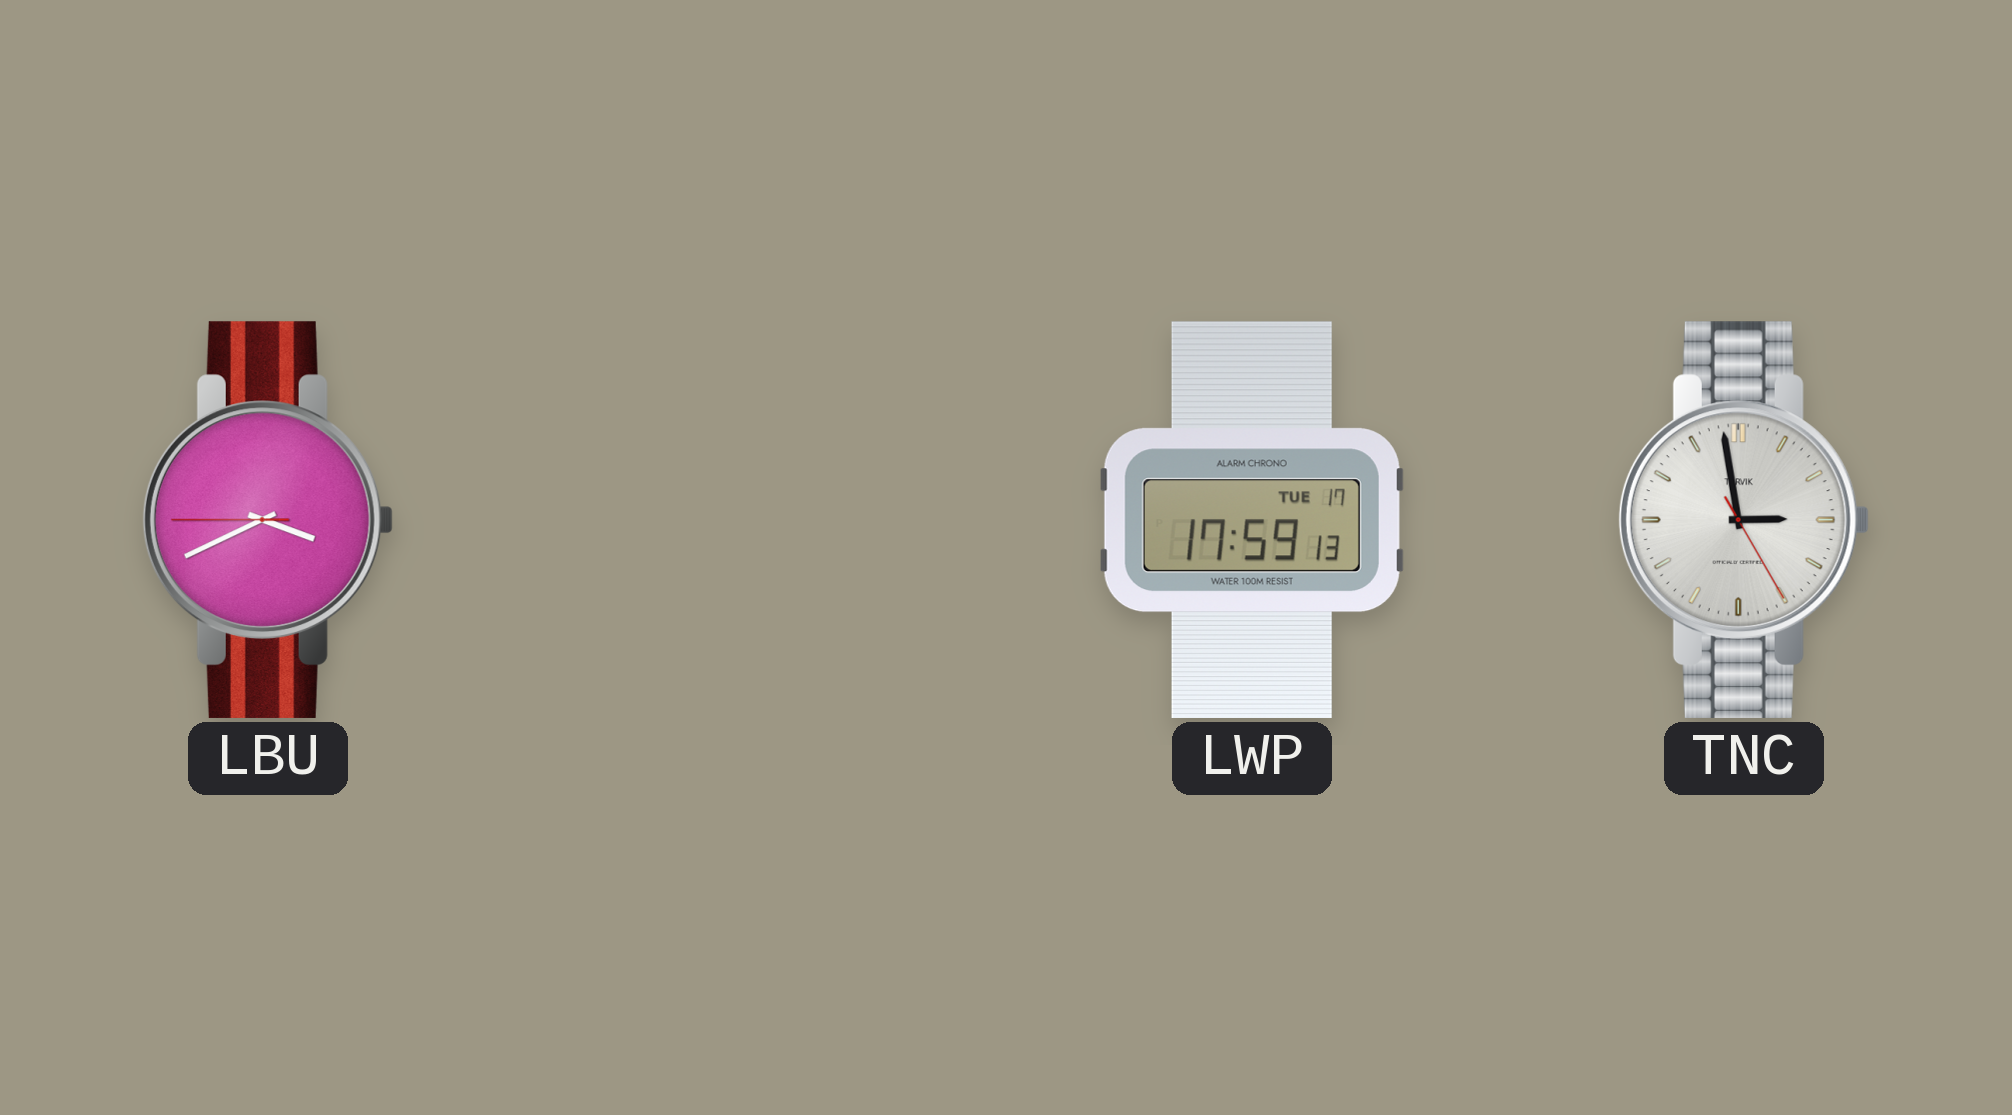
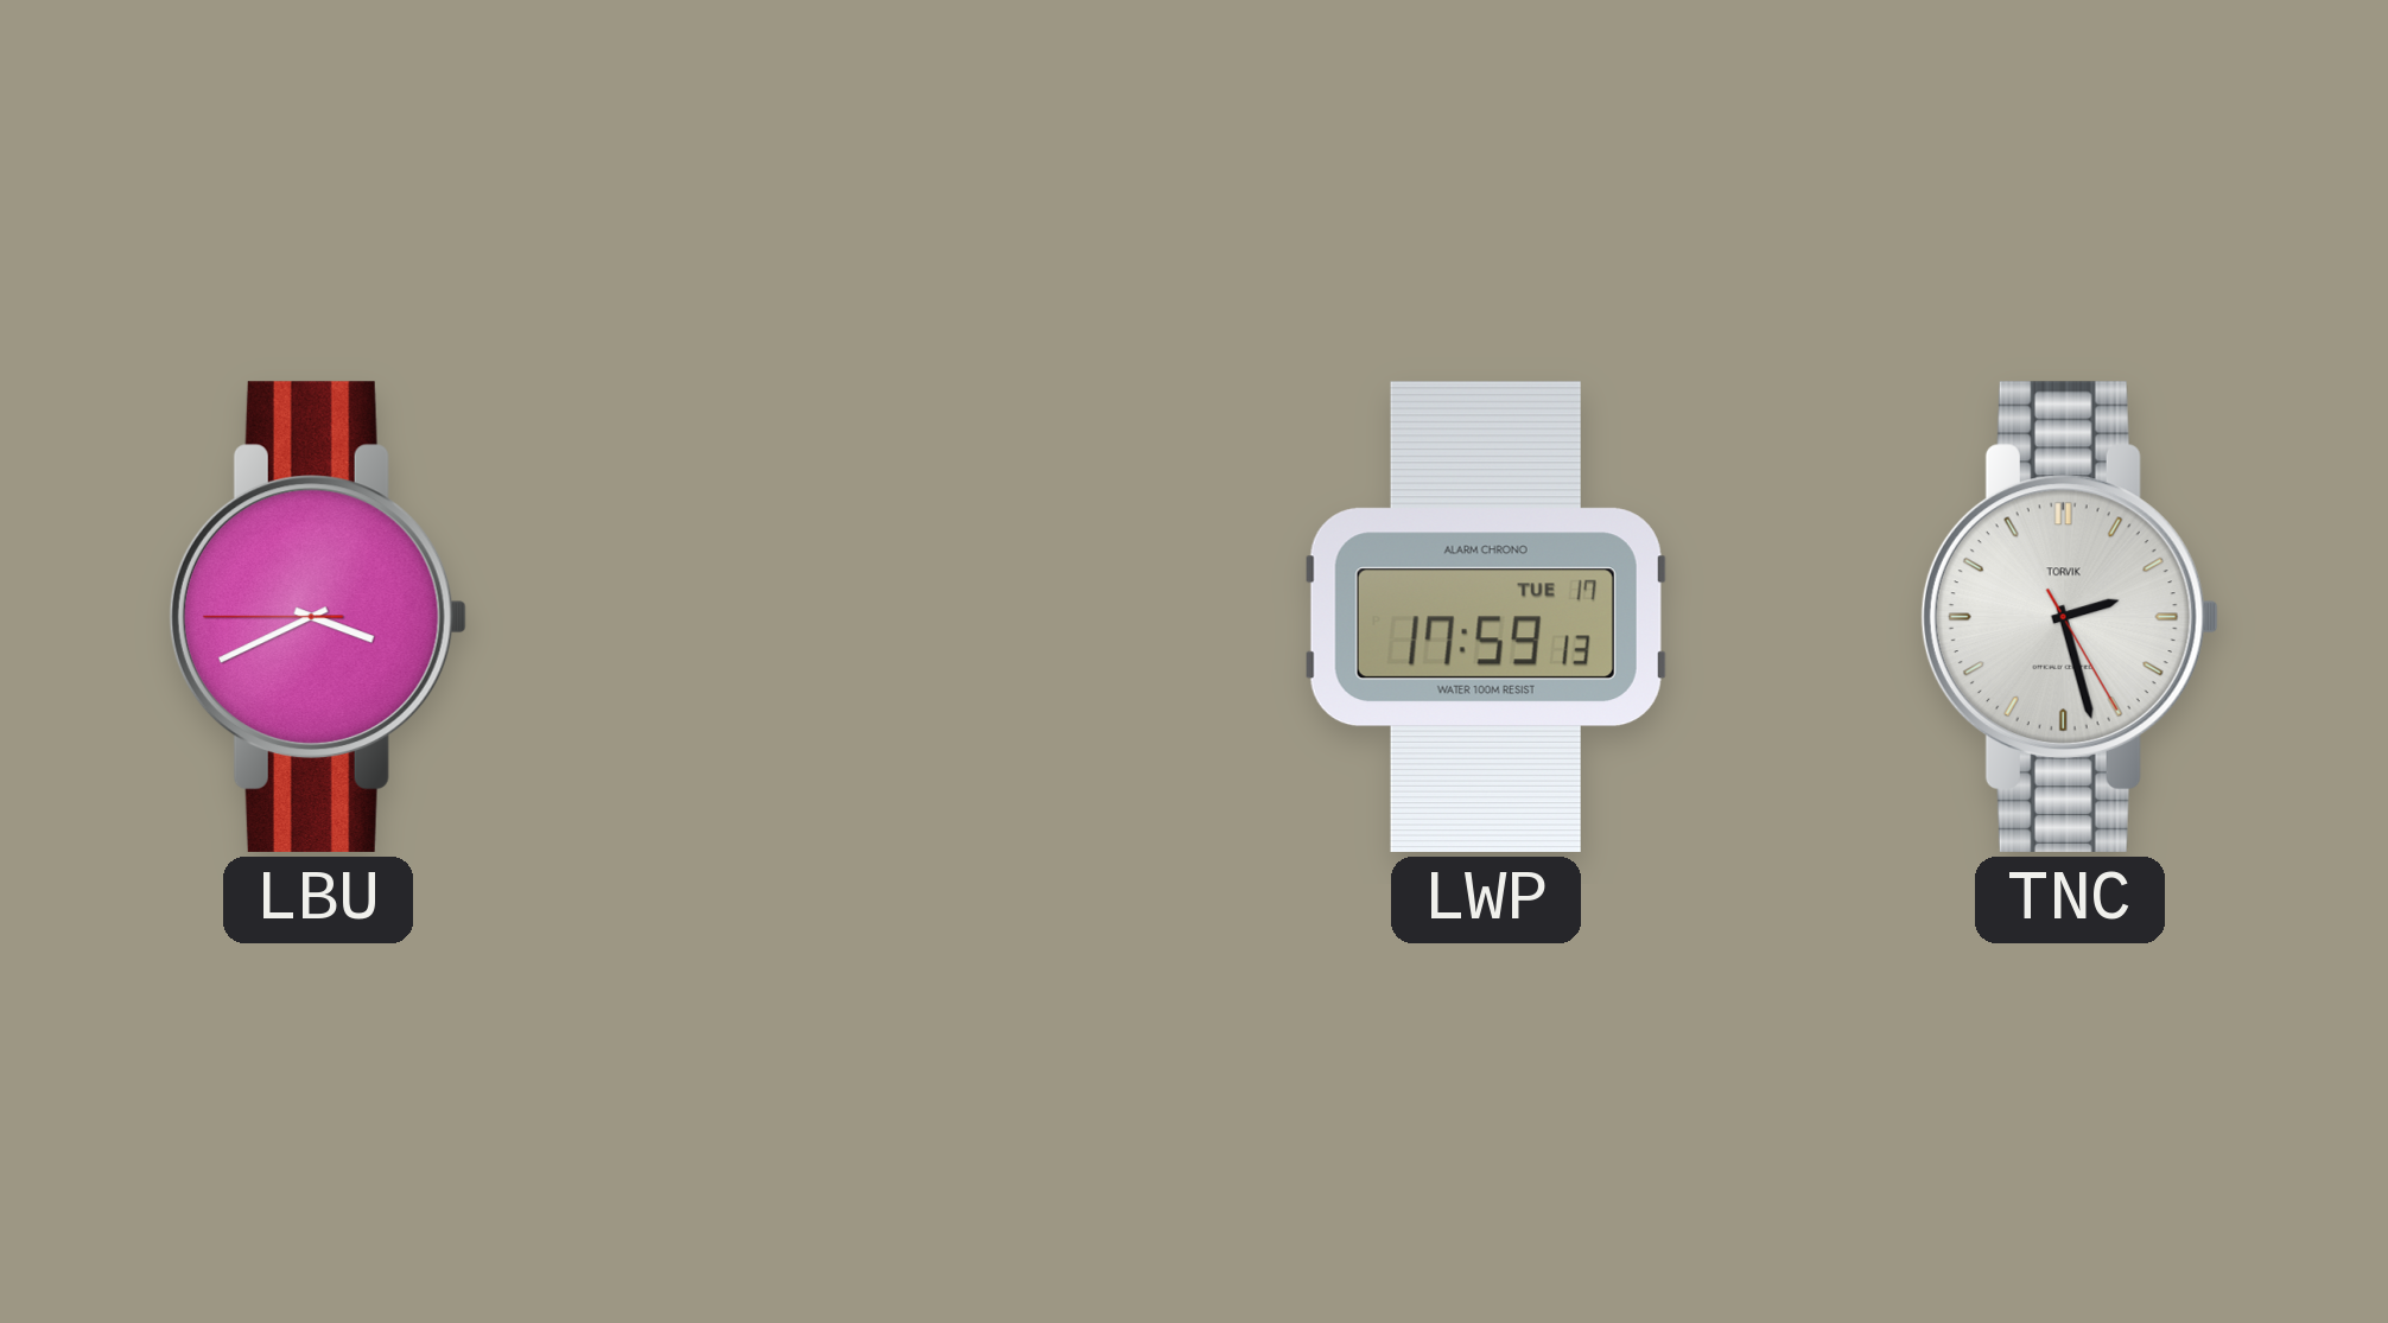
TNC: 2:58 -> 2:27 (2070, 617)
